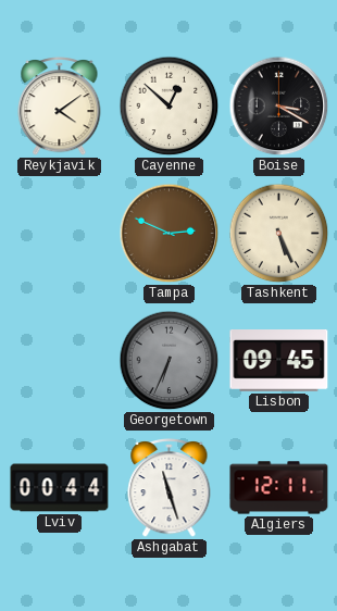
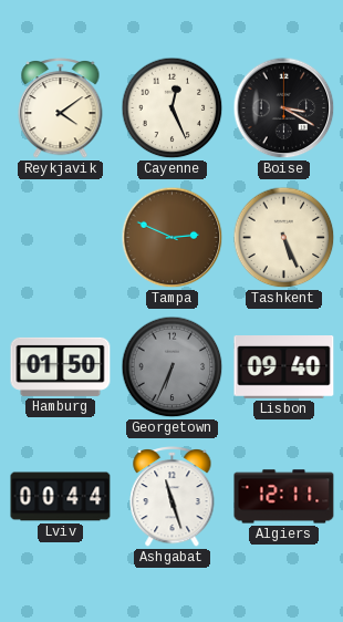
Cayenne: 12:52 -> 12:26 (173, 108)
Hamburg: none -> 01:50 (61, 366)
Lisbon: 09:45 -> 09:40 (284, 367)
